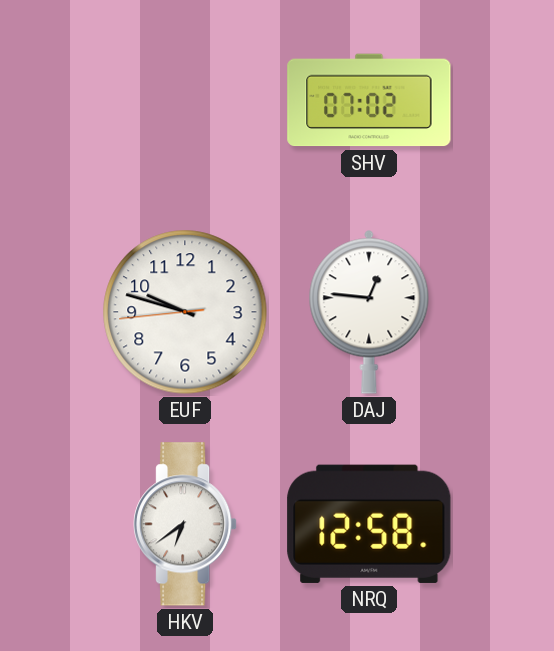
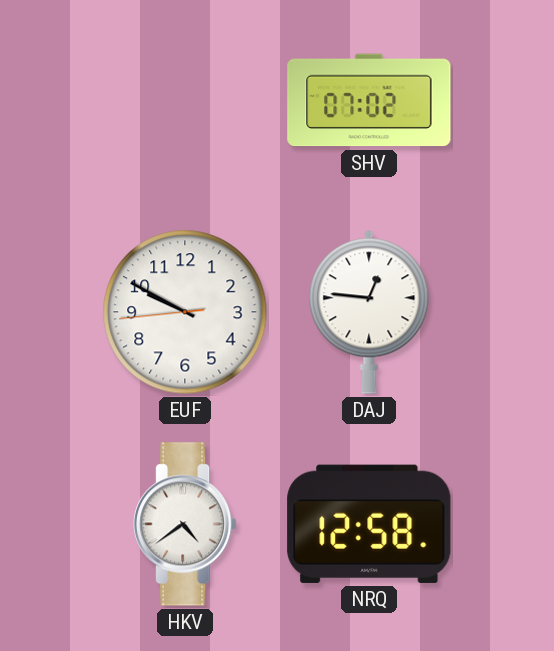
EUF: 9:47 -> 9:49 (185, 312)
HKV: 6:39 -> 4:39 (186, 524)
